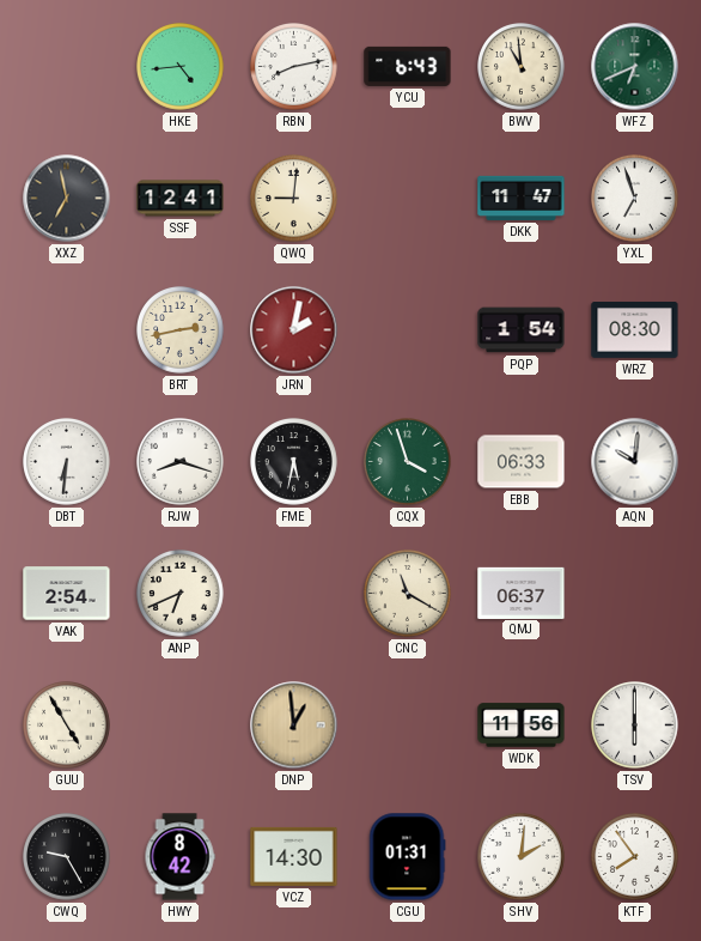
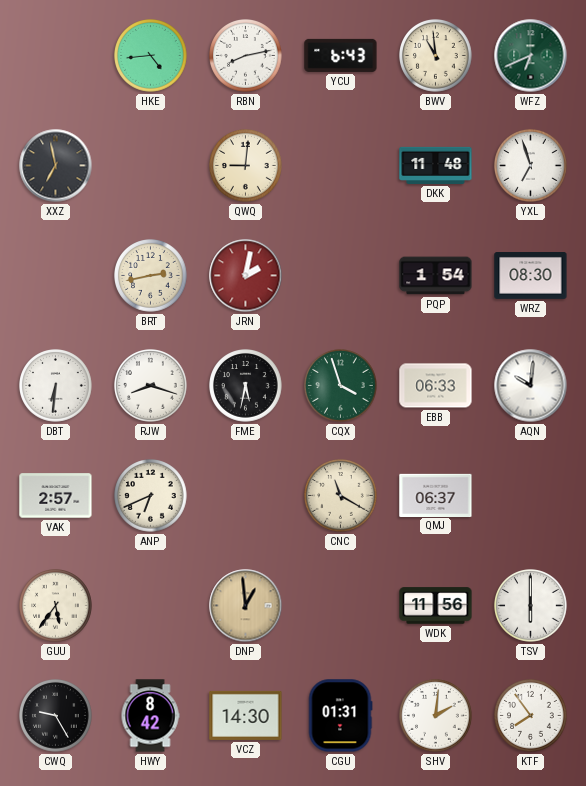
SSF: 12:41 -> none (181, 199)
DKK: 11:47 -> 11:48 (436, 165)
VAK: 2:54 -> 2:57 (56, 496)
GUU: 4:55 -> 5:36 (56, 606)
